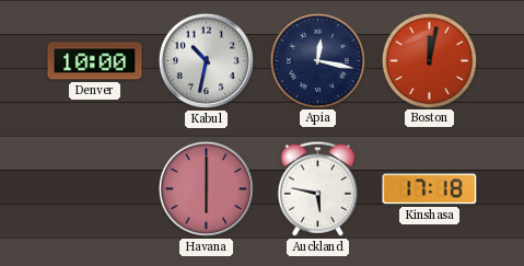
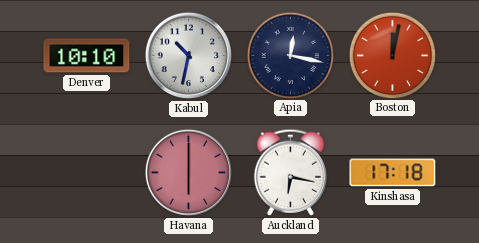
Denver: 10:00 -> 10:10 (87, 56)
Auckland: 5:47 -> 6:17 (291, 172)
